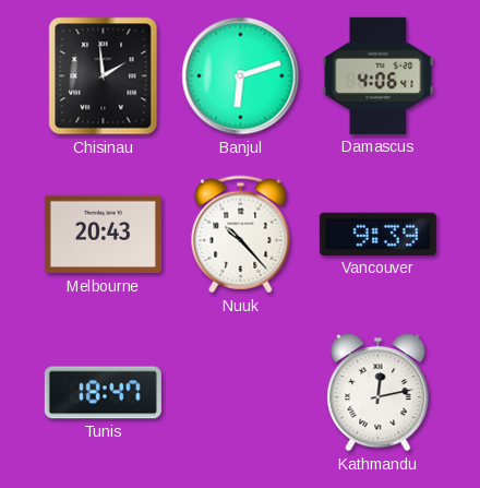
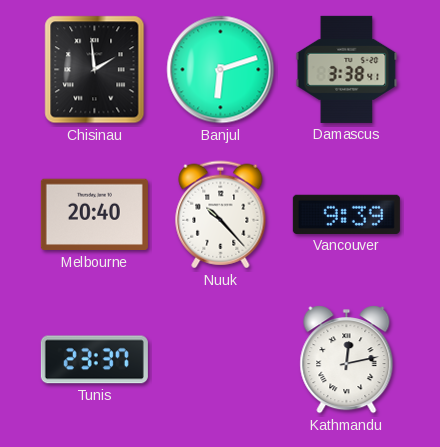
Damascus: 4:06 -> 3:38 (347, 69)
Melbourne: 20:43 -> 20:40 (94, 215)
Tunis: 18:47 -> 23:37 (94, 360)
